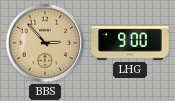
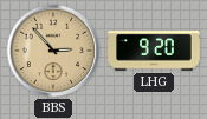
LHG: 9:00 -> 9:20 (154, 51)
